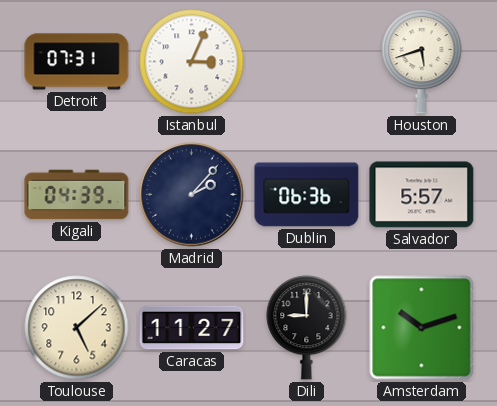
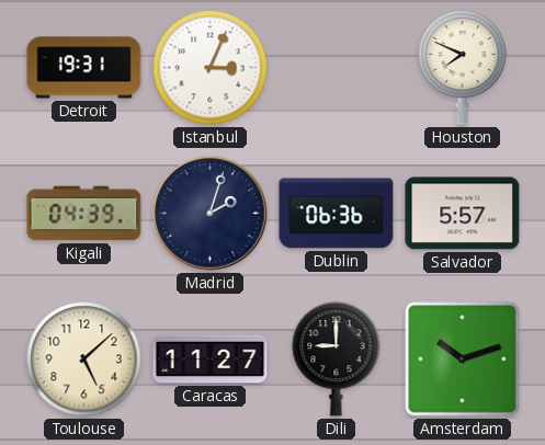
Detroit: 07:31 -> 19:31 (84, 68)
Houston: 5:42 -> 7:49 (463, 68)
Madrid: 2:07 -> 2:03 (211, 214)
